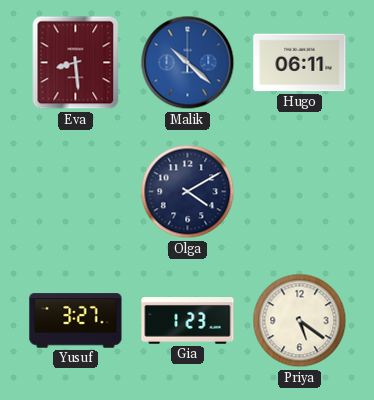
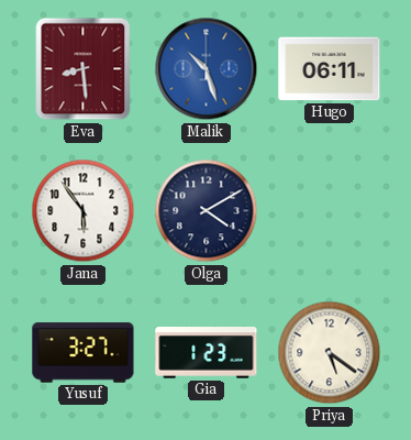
Malik: 10:22 -> 10:27 (207, 69)
Jana: none -> 5:54 (84, 211)
